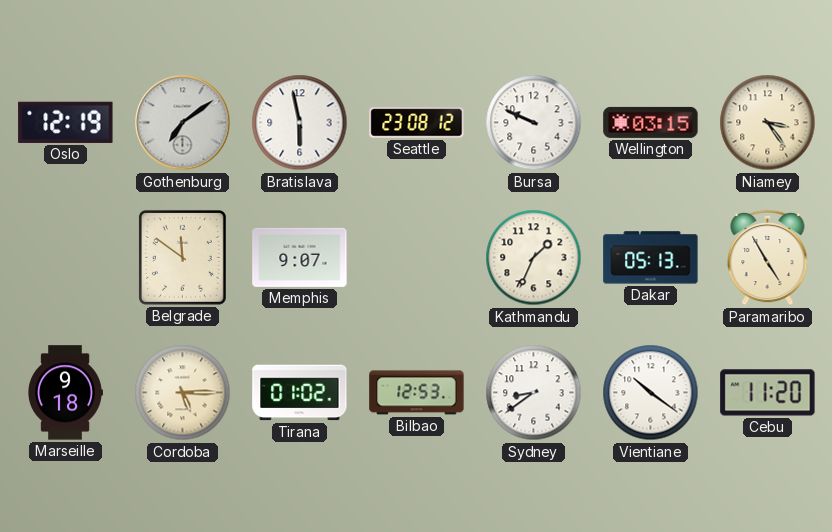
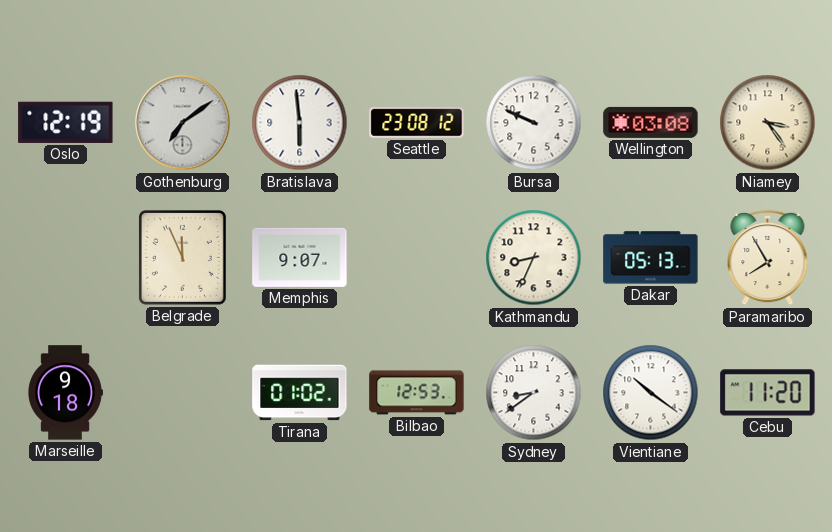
Bratislava: 5:58 -> 5:59 (300, 123)
Wellington: 03:15 -> 03:08 (651, 122)
Belgrade: 11:51 -> 11:56 (182, 257)
Kathmandu: 1:34 -> 8:34 (534, 258)
Paramaribo: 4:55 -> 7:55 (768, 258)
Cordoba: 5:15 -> none (183, 393)
